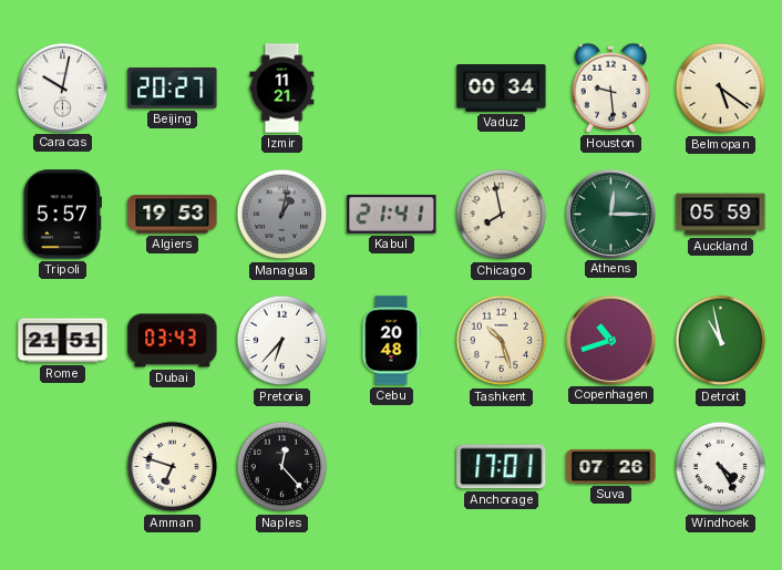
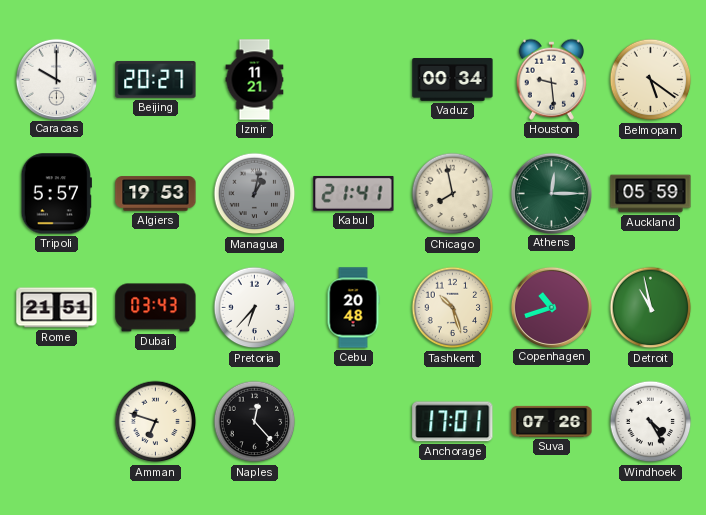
Caracas: 10:02 -> 10:00 (56, 79)
